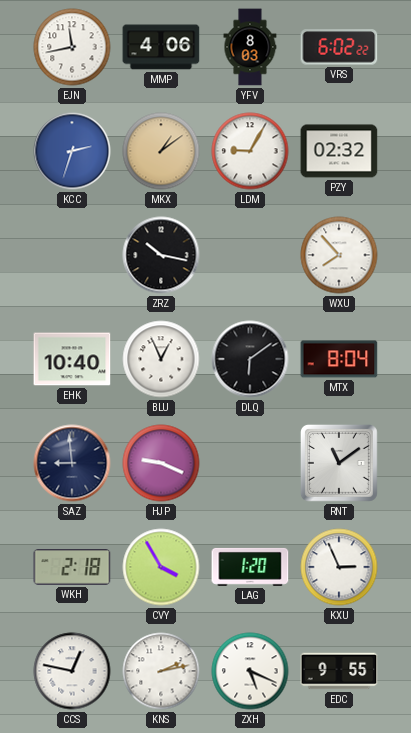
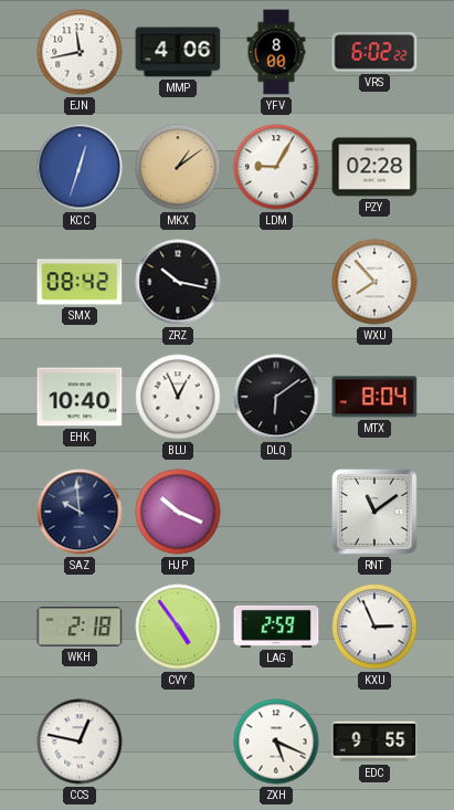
YFV: 8:03 -> 8:00 (276, 52)
KCC: 2:33 -> 12:33 (80, 167)
PZY: 02:32 -> 02:28 (374, 167)
SMX: none -> 08:42 (80, 282)
SAZ: 8:59 -> 9:59 (80, 512)
HJP: 9:19 -> 10:19 (178, 512)
CVY: 3:55 -> 4:54 (178, 627)
LAG: 1:20 -> 2:59 (276, 627)
KNS: 2:13 -> none (161, 671)
